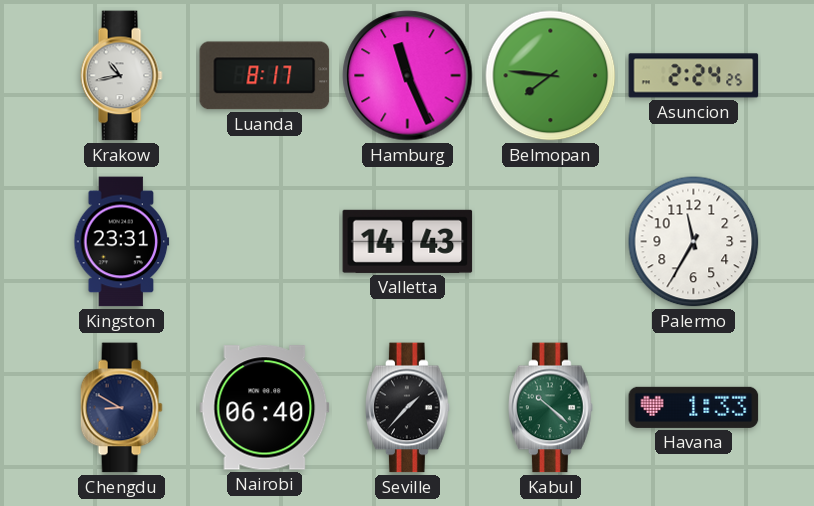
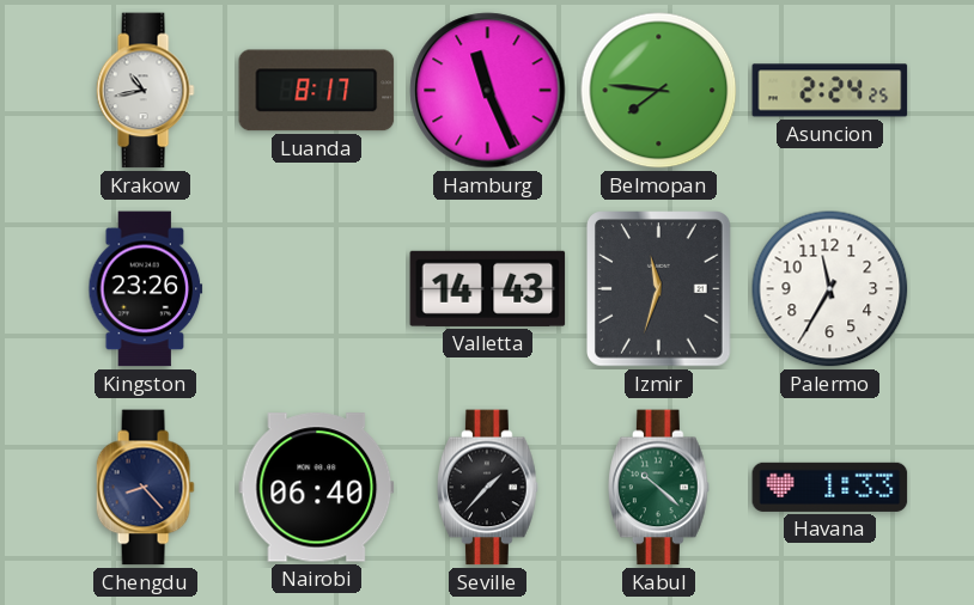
Kingston: 23:31 -> 23:26 (146, 289)
Izmir: none -> 11:33 (659, 289)
Chengdu: 8:50 -> 8:23 (145, 488)
